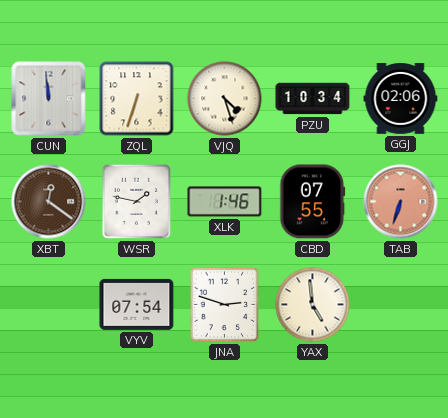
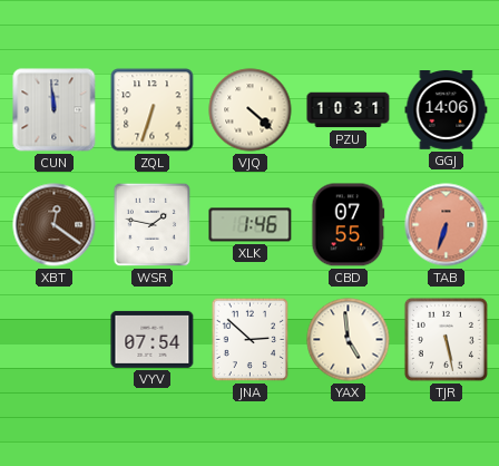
VJQ: 4:27 -> 4:22 (251, 110)
PZU: 10:34 -> 10:31 (349, 110)
GGJ: 02:06 -> 14:06 (447, 110)
JNA: 2:48 -> 2:52 (251, 340)
TJR: none -> 5:28 (446, 339)
